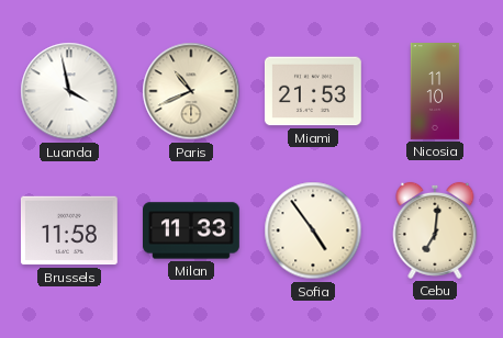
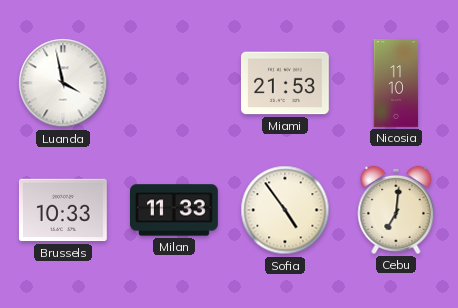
Paris: 10:41 -> none (191, 91)
Brussels: 11:58 -> 10:33 (63, 210)
